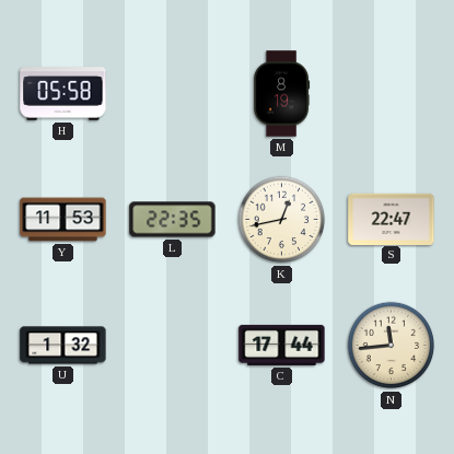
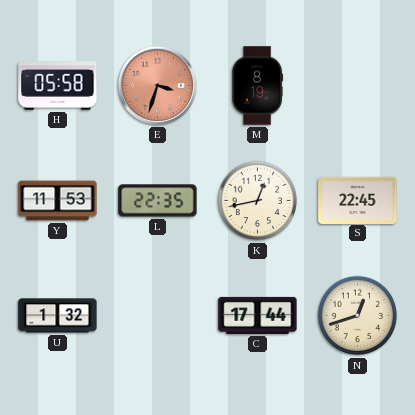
E: none -> 3:33 (157, 85)
S: 22:47 -> 22:45 (358, 200)
N: 11:44 -> 12:42 (358, 316)
